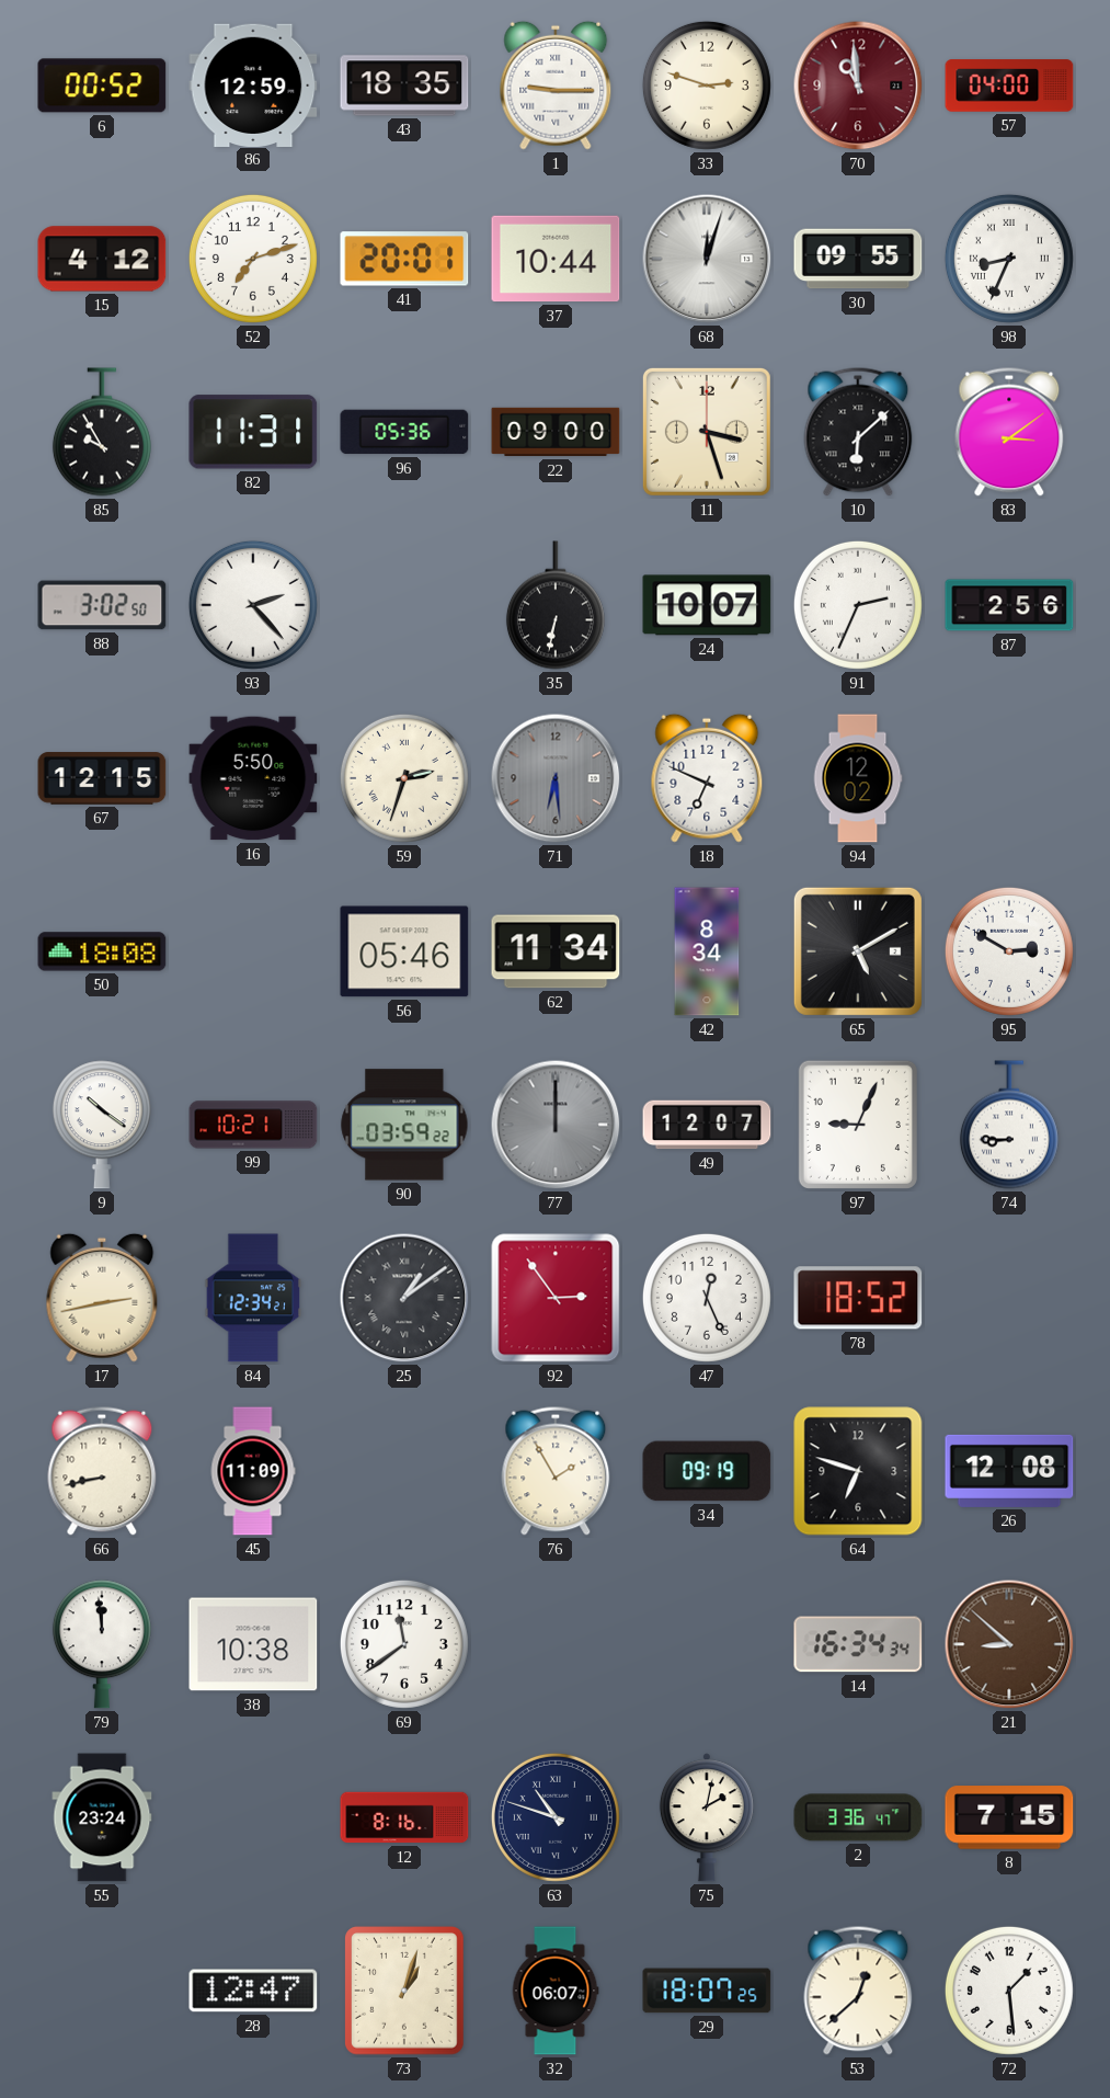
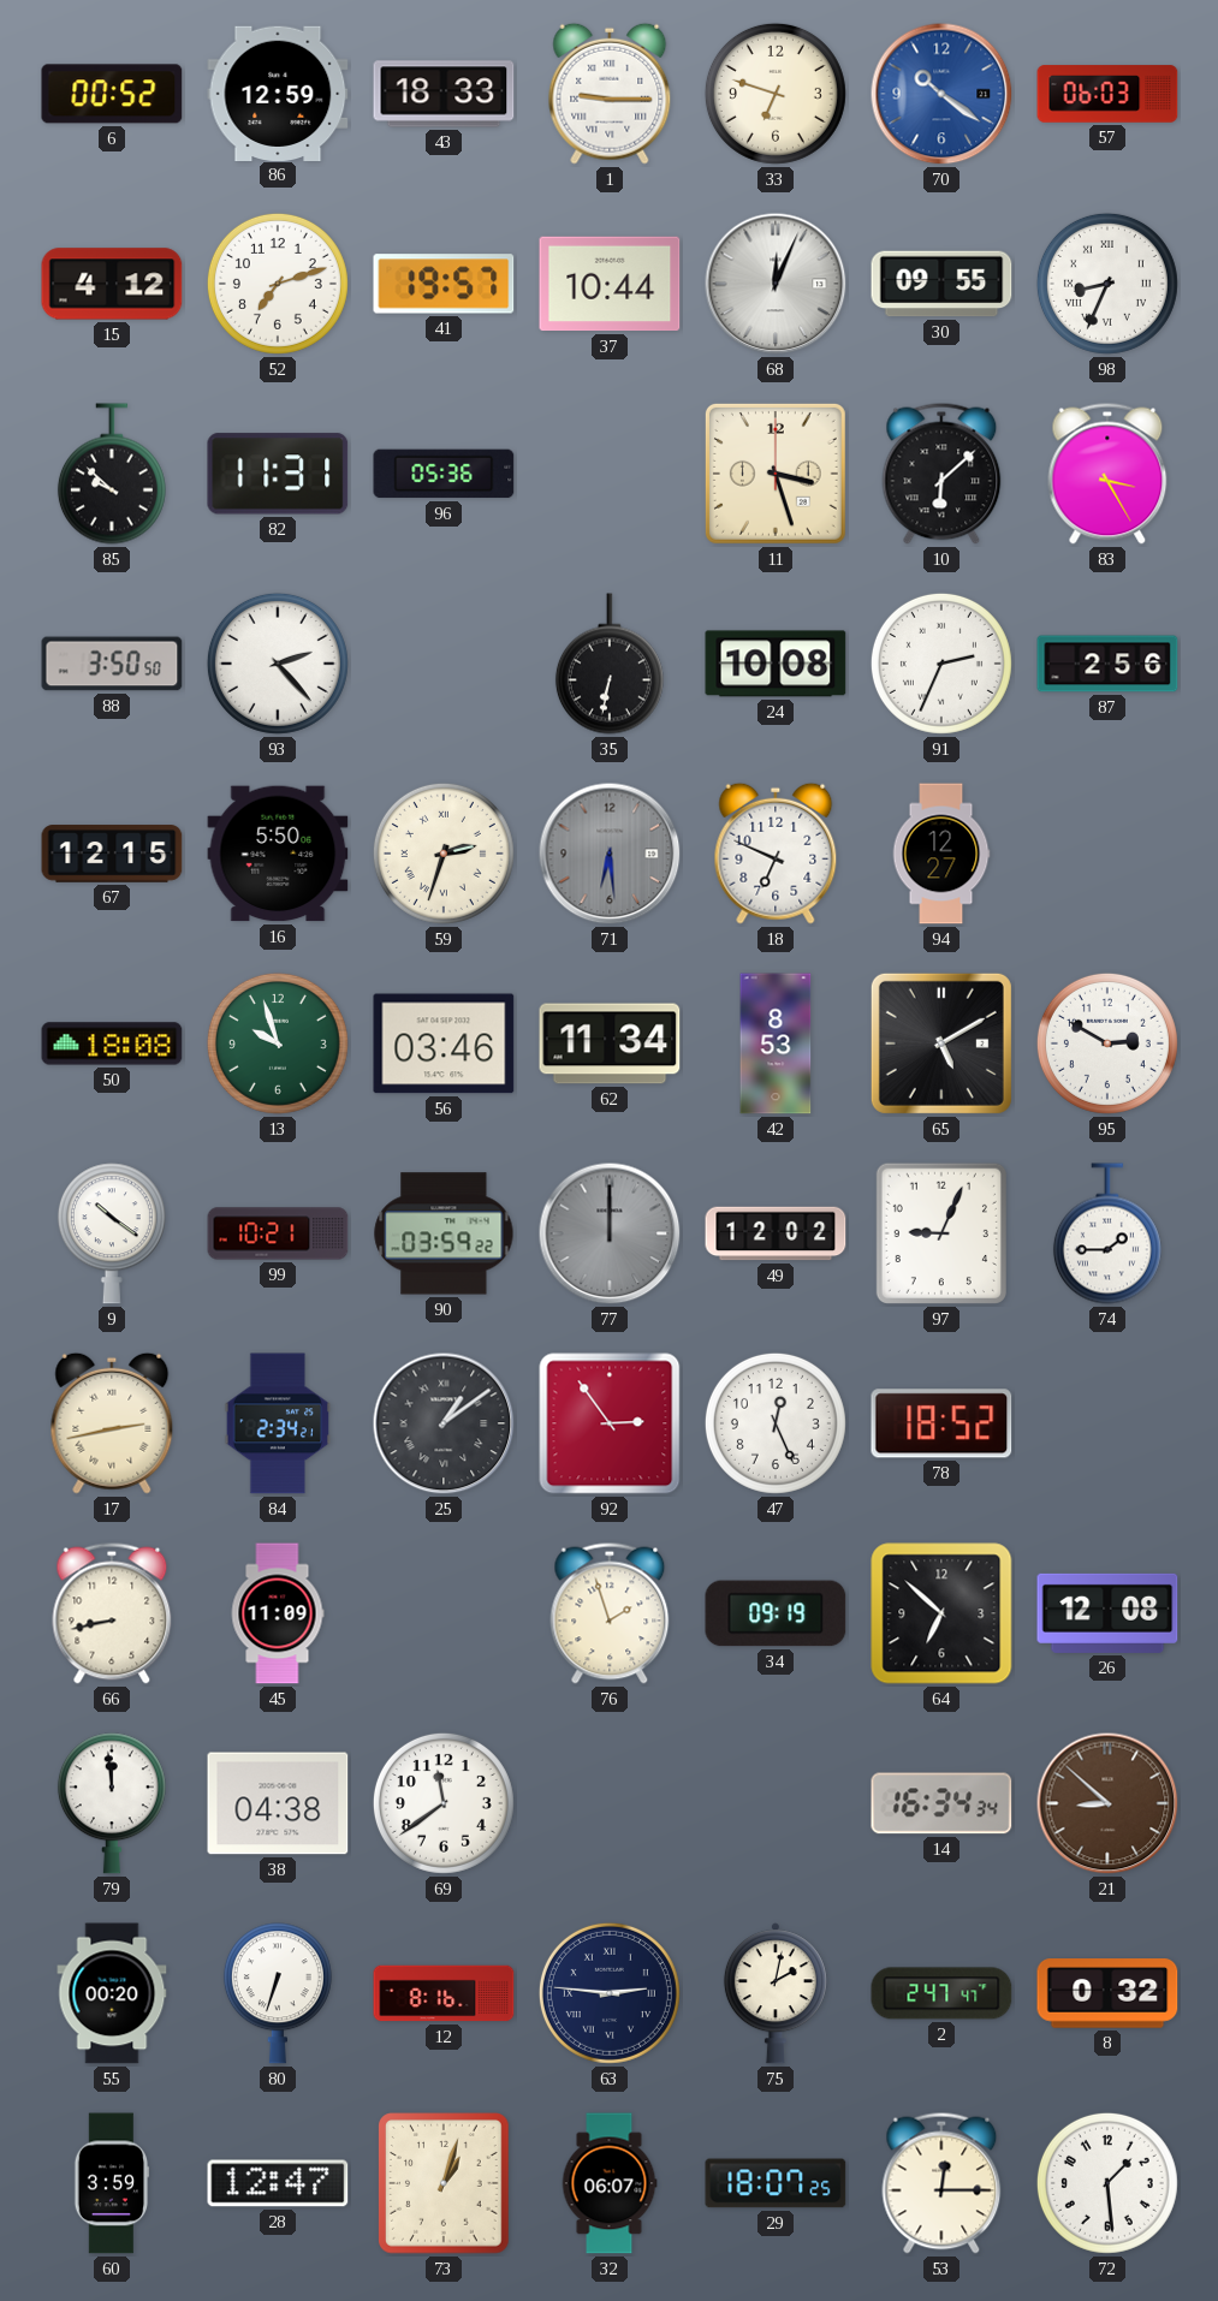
43: 18:35 -> 18:33 (444, 94)
33: 2:48 -> 6:48 (776, 94)
70: 10:59 -> 10:21 (941, 94)
70 dial: burgundy -> blue (941, 94)
57: 04:00 -> 06:03 (1107, 94)
41: 20:01 -> 19:57 (444, 284)
68: 12:03 -> 12:04 (776, 284)
85: 9:55 -> 9:52 (112, 474)
22: 09:00 -> none (556, 432)
83: 3:09 -> 3:25 (1107, 474)
88: 3:02 -> 3:50 (112, 664)
24: 10:07 -> 10:08 (776, 664)
94: 12:02 -> 12:27 (941, 854)
13: none -> 9:57 (278, 1044)
56: 05:46 -> 03:46 (444, 1044)
42: 8:34 -> 8:53 (776, 1044)
49: 12:07 -> 12:02 (776, 1233)
74: 8:45 -> 1:45 (1107, 1233)
84: 12:34 -> 2:34 (278, 1423)
76: 1:55 -> 1:57 (610, 1613)
64: 6:48 -> 6:52 (941, 1613)
38: 10:38 -> 04:38 (278, 1803)
55: 23:24 -> 00:20 (112, 1993)
80: none -> 6:33 (278, 1993)
63: 10:48 -> 2:46 (610, 1993)
2: 3:36 -> 2:47 (941, 1993)
8: 7:15 -> 0:32 (1107, 1993)
60: none -> 3:59 (112, 2183)
53: 12:38 -> 12:15 (941, 2183)
